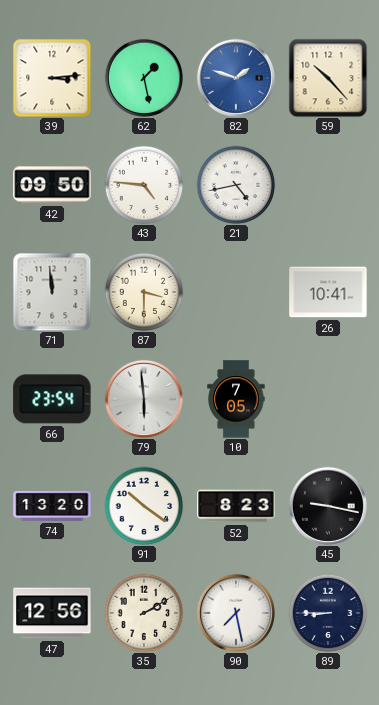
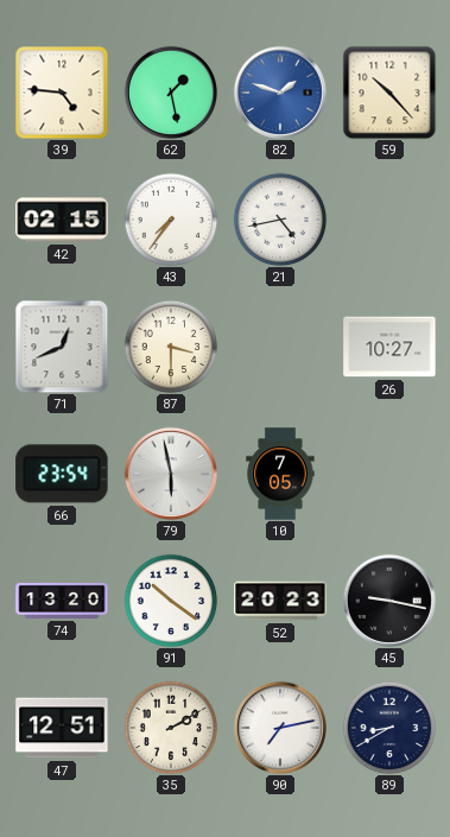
39: 3:14 -> 4:46 (62, 93)
42: 09:50 -> 02:15 (62, 220)
43: 4:46 -> 7:36 (171, 220)
71: 11:59 -> 12:41 (62, 347)
26: 10:41 -> 10:27 (389, 347)
79: 5:59 -> 5:58 (171, 474)
52: 8:23 -> 20:23 (280, 601)
47: 12:56 -> 12:51 (62, 728)
90: 7:28 -> 7:13 (280, 728)
89: 8:45 -> 8:40 (389, 728)
